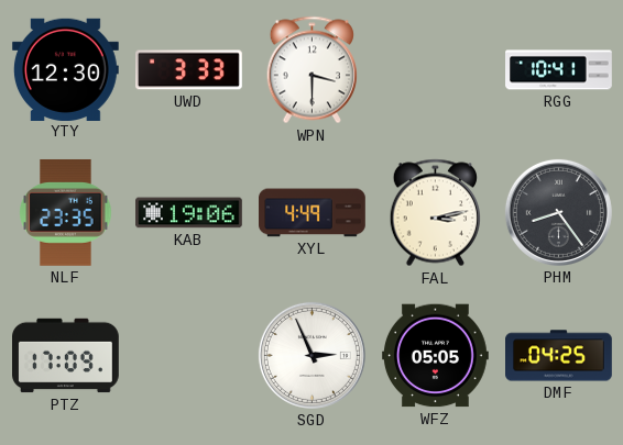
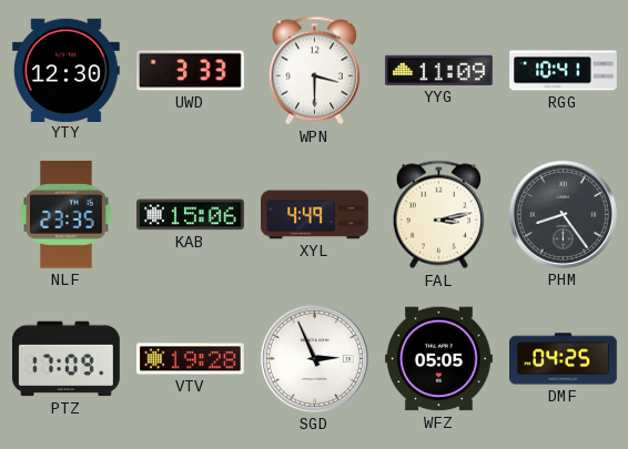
YYG: none -> 11:09 (438, 70)
KAB: 19:06 -> 15:06 (191, 215)
VTV: none -> 19:28 (190, 359)
